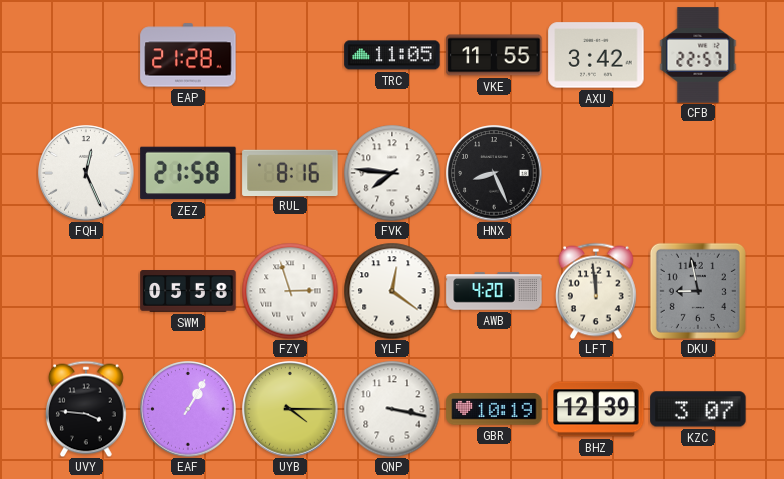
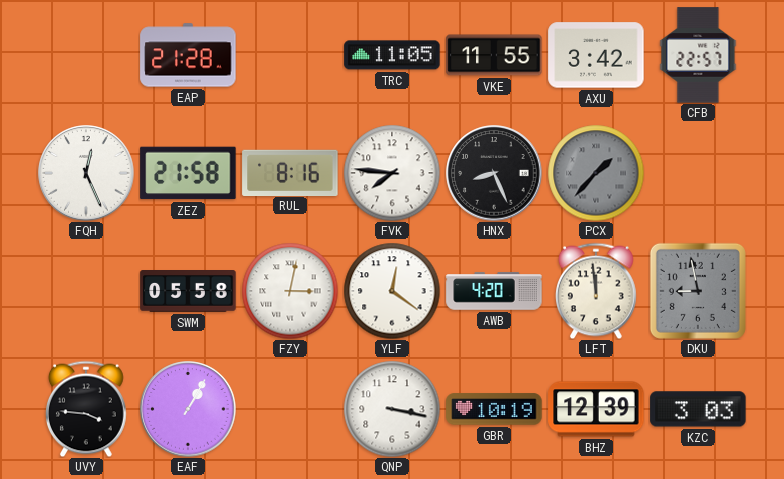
PCX: none -> 1:37 (596, 173)
FZY: 2:57 -> 3:02 (290, 291)
UYB: 4:15 -> none (290, 409)
KZC: 3:07 -> 3:03 (698, 409)
